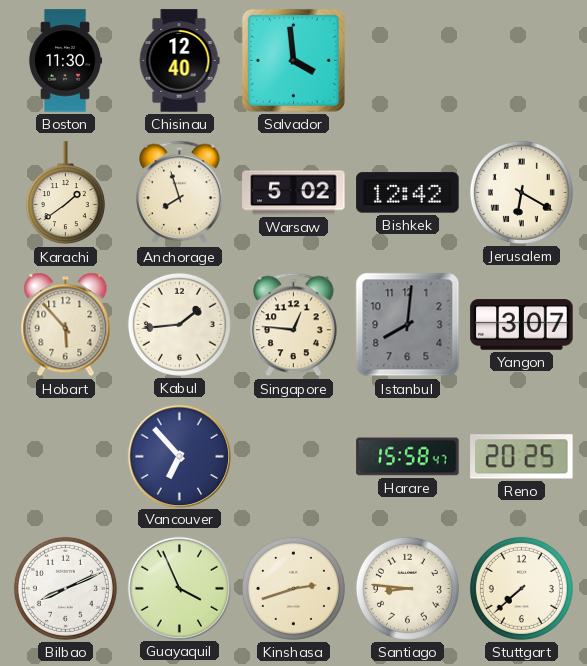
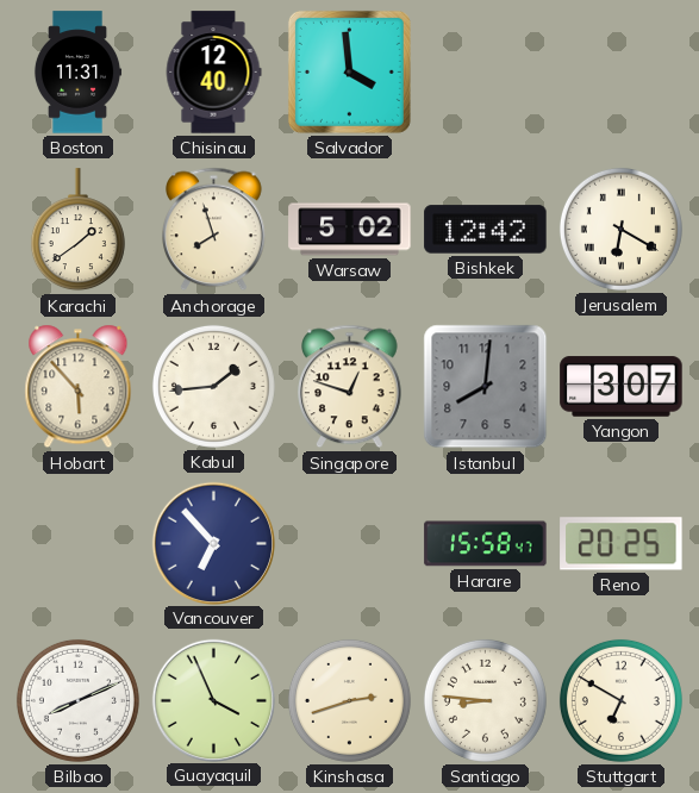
Boston: 11:30 -> 11:31 (77, 73)
Singapore: 12:46 -> 12:48 (350, 387)
Stuttgart: 7:38 -> 6:50 (620, 700)
